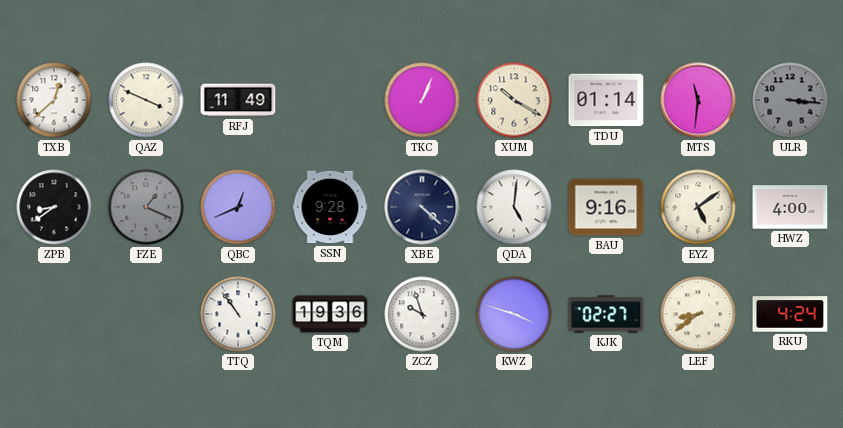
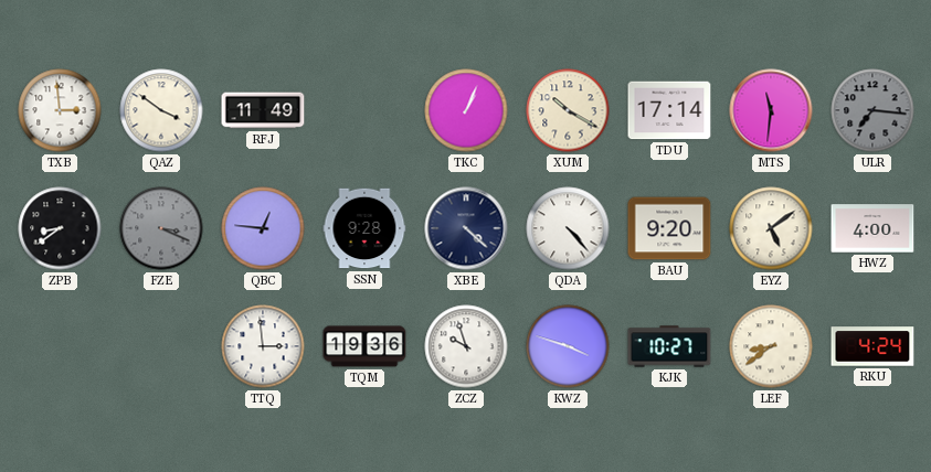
TXB: 12:38 -> 2:59 (60, 110)
QAZ: 3:49 -> 3:51 (161, 110)
TDU: 01:14 -> 17:14 (669, 110)
ULR: 3:16 -> 7:16 (872, 110)
FZE: 1:19 -> 3:19 (161, 228)
QBC: 12:41 -> 12:46 (263, 228)
QDA: 5:01 -> 4:23 (568, 228)
BAU: 9:16 -> 9:20 (669, 228)
TTQ: 10:54 -> 2:59 (263, 346)
KJK: 02:27 -> 10:27 (669, 346)
